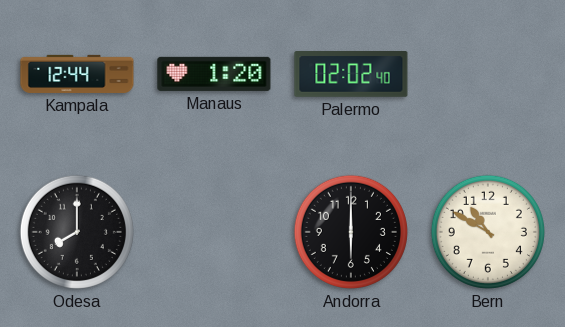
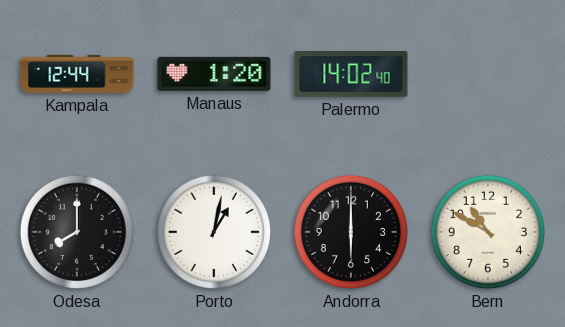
Palermo: 02:02 -> 14:02 (351, 75)
Porto: none -> 1:02 (214, 232)
